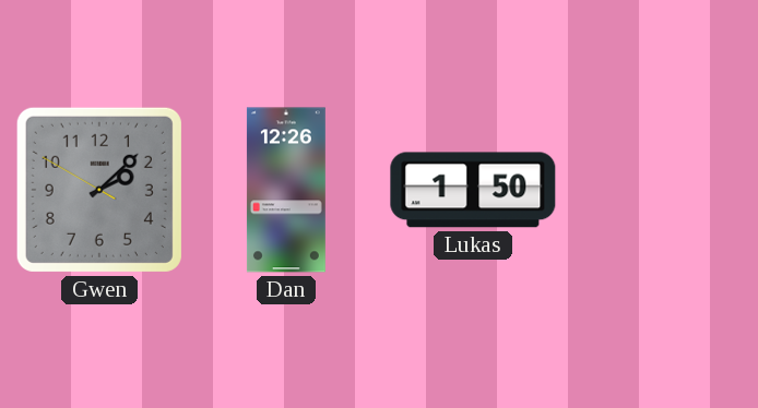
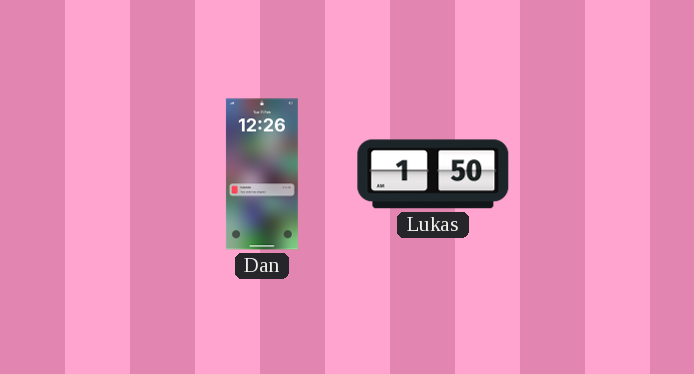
Gwen: 2:07 -> none (99, 190)
